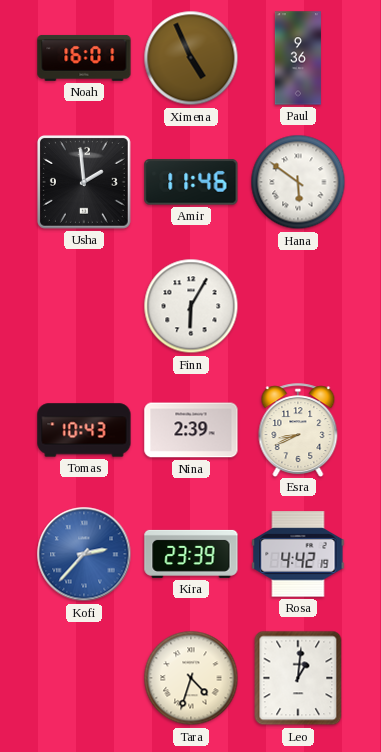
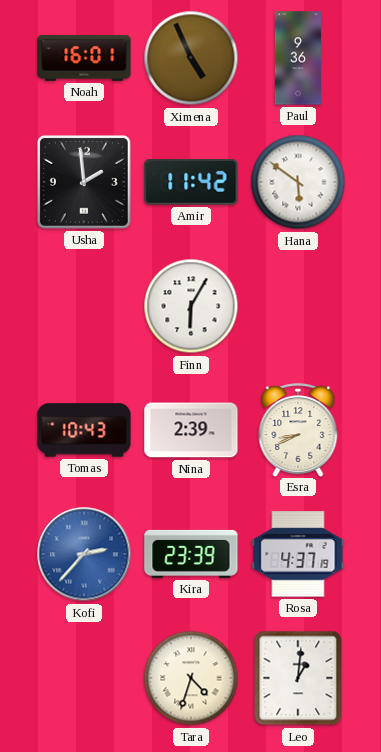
Amir: 11:46 -> 11:42 (191, 182)
Rosa: 4:42 -> 4:37 (298, 554)
